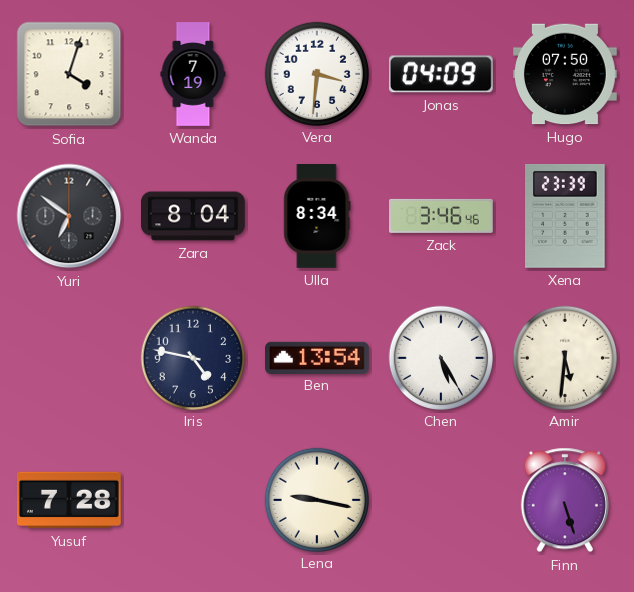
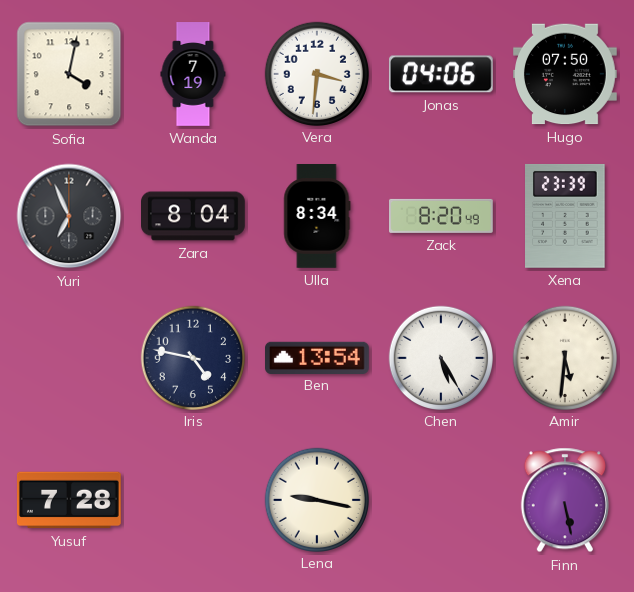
Sofia: 4:03 -> 4:02 (69, 74)
Jonas: 04:09 -> 04:06 (441, 74)
Yuri: 6:51 -> 6:56 (69, 216)
Zack: 3:46 -> 8:20 (442, 216)
Finn: 5:27 -> 5:28 (565, 500)
